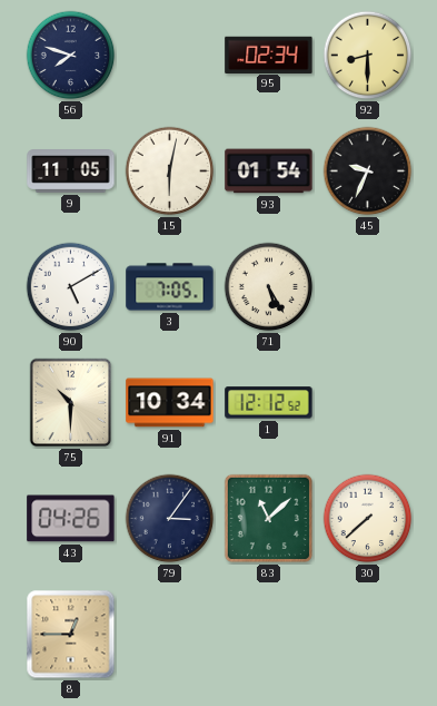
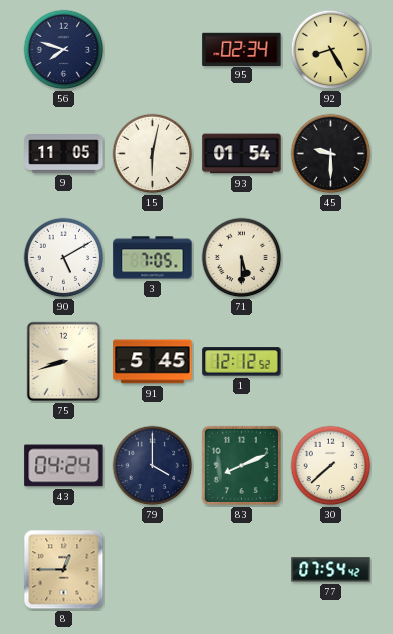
92: 8:30 -> 8:25 (331, 50)
45: 9:34 -> 9:30 (331, 154)
71: 5:25 -> 5:30 (242, 258)
75: 10:30 -> 8:42 (64, 362)
91: 10:34 -> 5:45 (153, 362)
43: 04:26 -> 04:24 (64, 466)
79: 3:06 -> 4:00 (153, 466)
83: 11:08 -> 8:11 (241, 465)
77: none -> 07:54 (331, 570)
